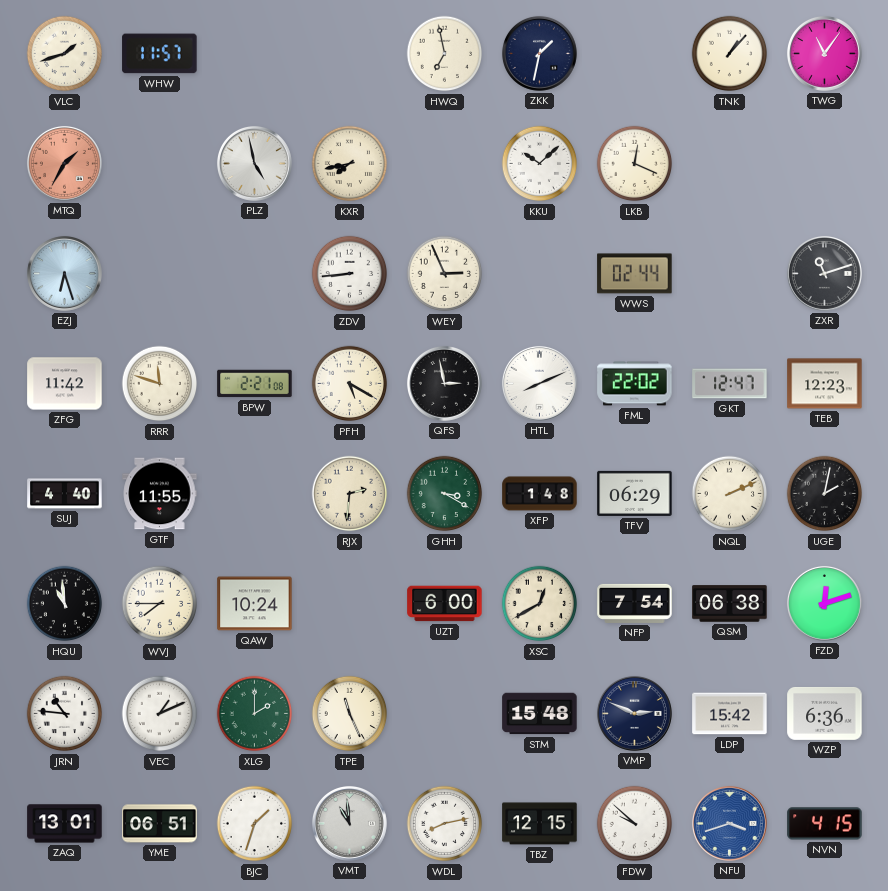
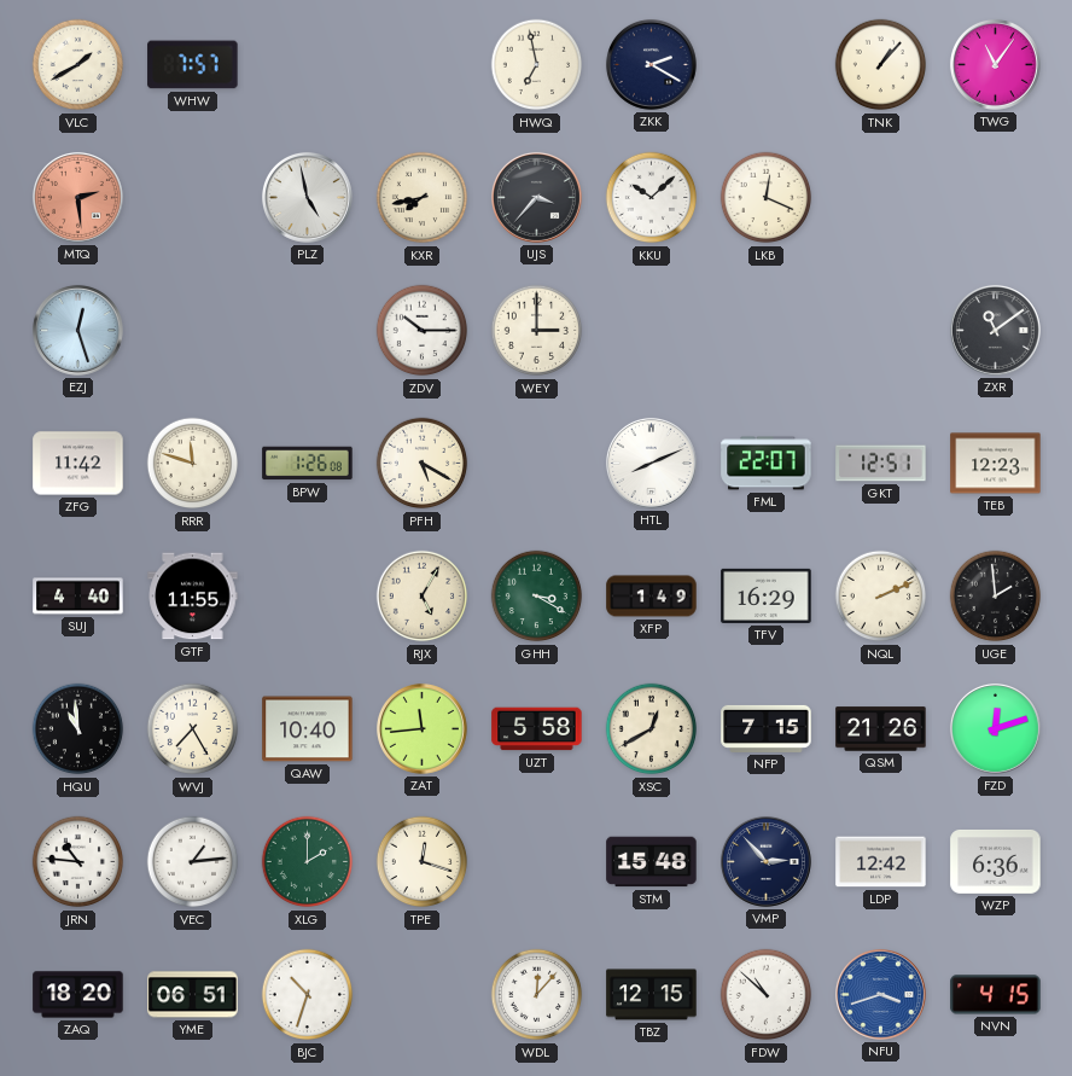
VLC: 1:42 -> 1:40 (78, 65)
WHW: 11:57 -> 7:57 (193, 65)
ZKK: 1:32 -> 2:20 (651, 64)
MTQ: 1:35 -> 2:29 (77, 197)
UJS: none -> 3:37 (536, 197)
EZJ: 6:27 -> 12:27 (77, 330)
ZDV: 8:44 -> 10:15 (423, 331)
WEY: 2:56 -> 3:00 (537, 331)
WWS: 02:44 -> none (635, 274)
ZXR: 11:12 -> 11:09 (995, 330)
BPW: 2:21 -> 1:26 (308, 464)
QFS: 2:58 -> none (444, 383)
FML: 22:02 -> 22:07 (767, 464)
GKT: 12:47 -> 12:51 (881, 464)
RJX: 2:31 -> 5:05 (423, 597)
XFP: 1:48 -> 1:49 (652, 597)
TFV: 06:29 -> 16:29 (767, 595)
UGE: 2:02 -> 1:59 (996, 597)
WVJ: 7:45 -> 7:25 (193, 729)
QAW: 10:24 -> 10:40 (308, 729)
ZAT: none -> 11:44 (421, 728)
UZT: 6:00 -> 5:58 (537, 729)
NFP: 7:54 -> 7:15 (767, 728)
QSM: 06:38 -> 21:26 (881, 729)
VEC: 1:11 -> 1:14 (193, 862)
TPE: 11:26 -> 12:18 (423, 862)
VMP: 2:49 -> 2:53 (765, 861)
LDP: 15:42 -> 12:42 (881, 862)
ZAQ: 13:01 -> 18:20 (78, 995)
BJC: 1:33 -> 10:33 (308, 995)
VMT: 10:59 -> none (349, 823)
WDL: 8:13 -> 12:07 (537, 995)
FDW: 9:52 -> 10:52 (767, 995)
